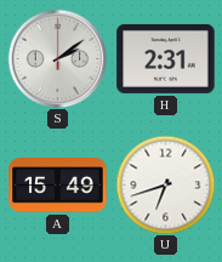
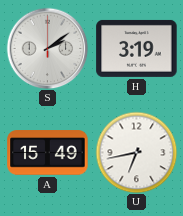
H: 2:31 -> 3:19 (137, 48)
U: 6:42 -> 6:43 (136, 152)
